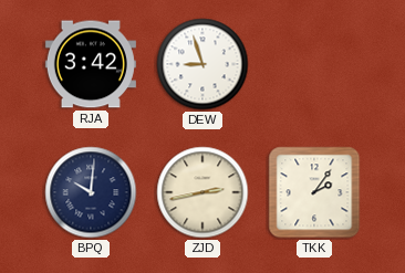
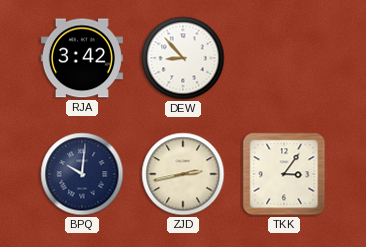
DEW: 8:57 -> 8:53 (183, 58)
TKK: 2:06 -> 3:06 (284, 174)
